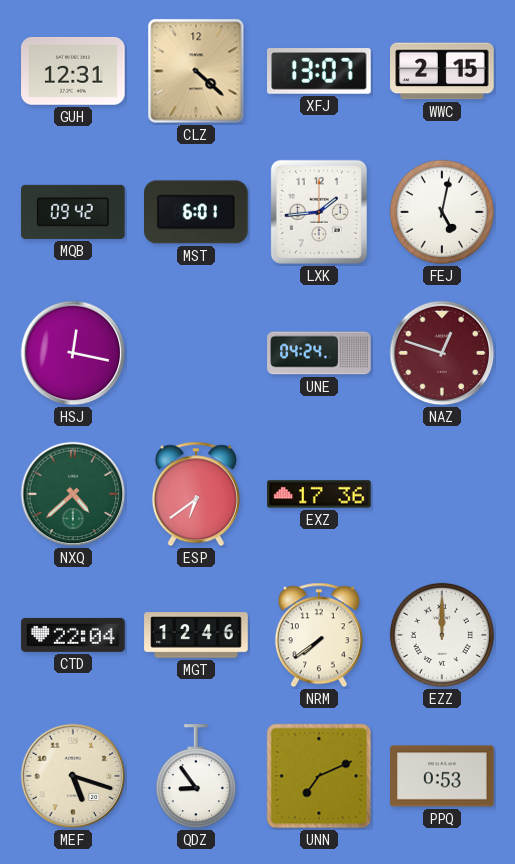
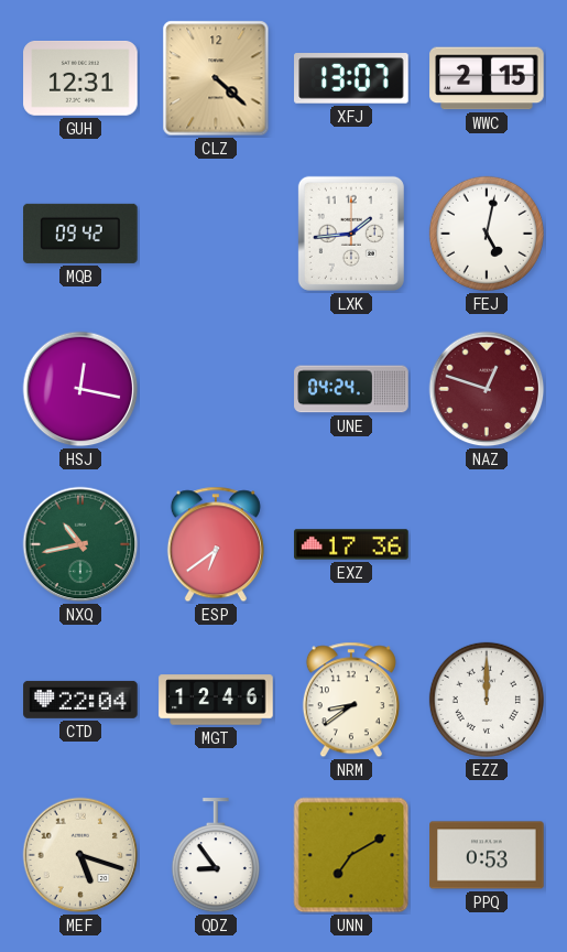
MST: 6:01 -> none (196, 212)
NXQ: 4:38 -> 10:43 (80, 544)
NRM: 7:39 -> 8:39 (351, 700)
UNN: 7:11 -> 7:10 (351, 855)
